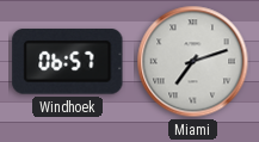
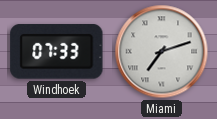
Windhoek: 06:57 -> 07:33 (57, 52)
